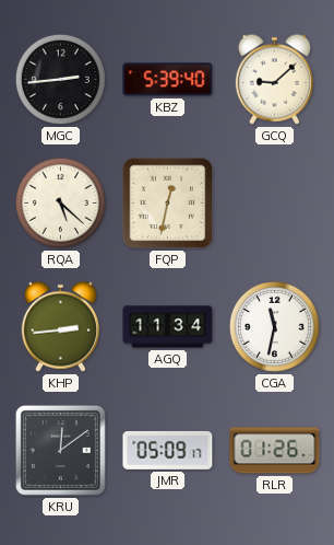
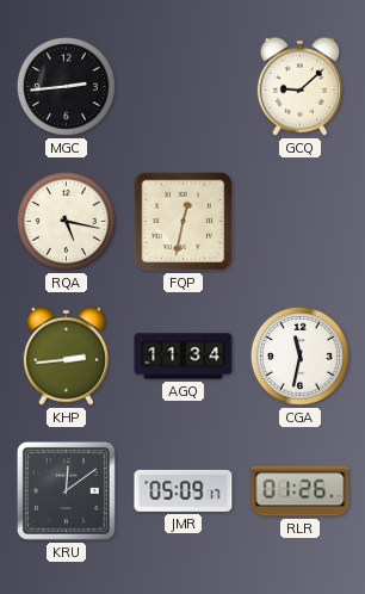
KBZ: 5:39 -> none (168, 80)
RQA: 5:22 -> 5:17 (66, 221)
